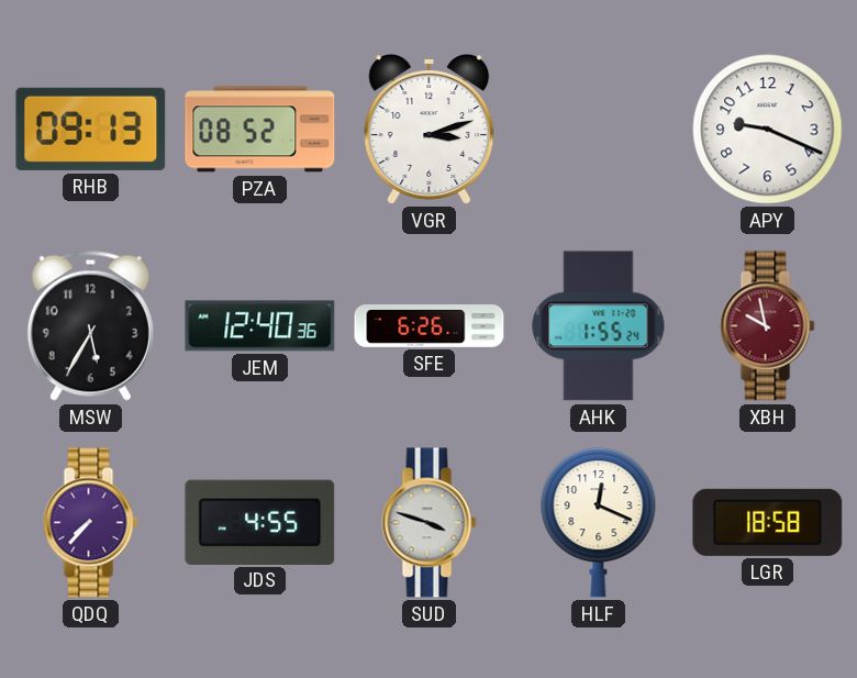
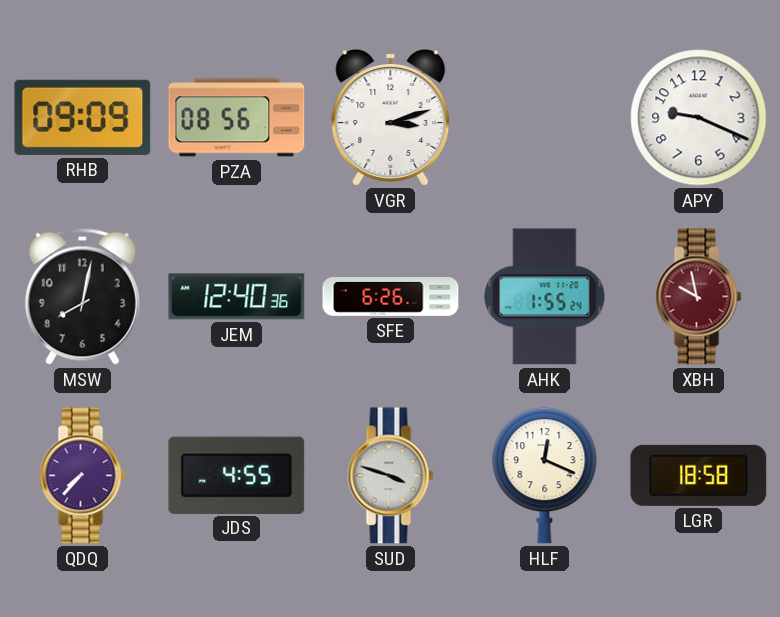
RHB: 09:13 -> 09:09 (83, 117)
PZA: 08:52 -> 08:56 (237, 118)
MSW: 5:35 -> 8:02 (82, 296)
